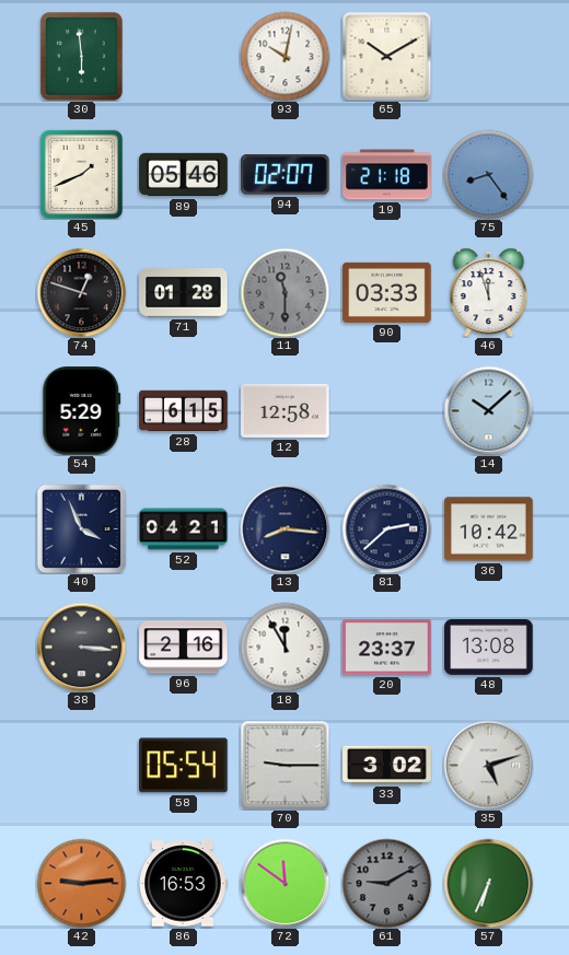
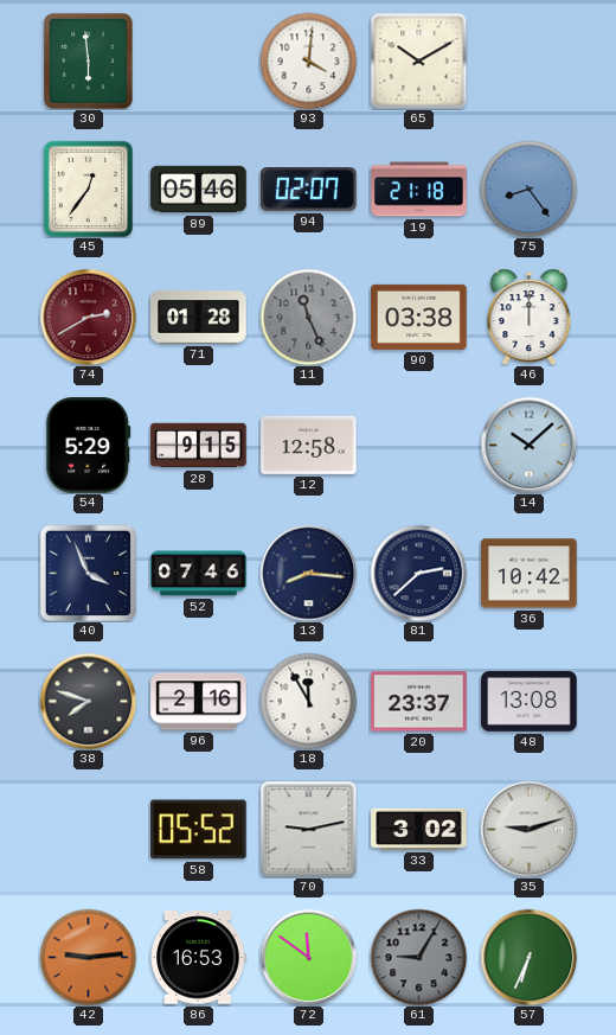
93: 10:02 -> 4:01 (308, 60)
45: 1:41 -> 12:36 (89, 189)
74: 12:48 -> 2:40 (88, 317)
74 dial: black -> burgundy (88, 317)
11: 11:30 -> 11:26 (308, 317)
90: 03:33 -> 03:38 (419, 317)
46: 11:57 -> 12:00 (530, 317)
28: 6:15 -> 9:15 (199, 446)
52: 04:21 -> 07:46 (199, 574)
38: 3:16 -> 7:48 (88, 701)
58: 05:54 -> 05:52 (199, 830)
70: 9:15 -> 9:13 (308, 829)
35: 5:12 -> 9:12 (528, 829)
61: 9:10 -> 9:05 (418, 957)
